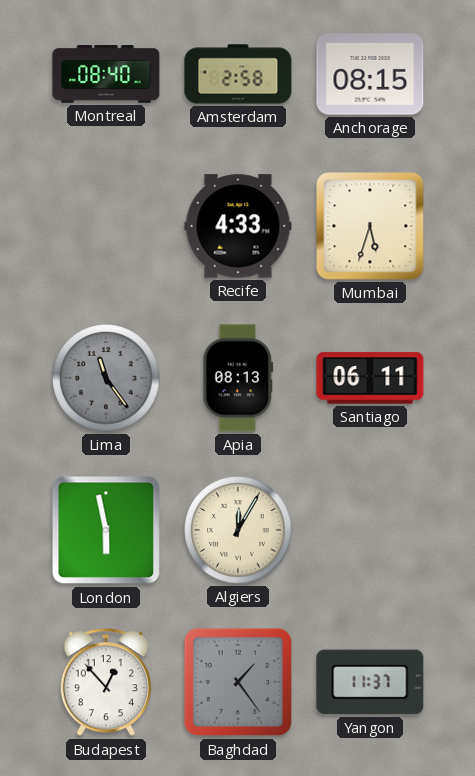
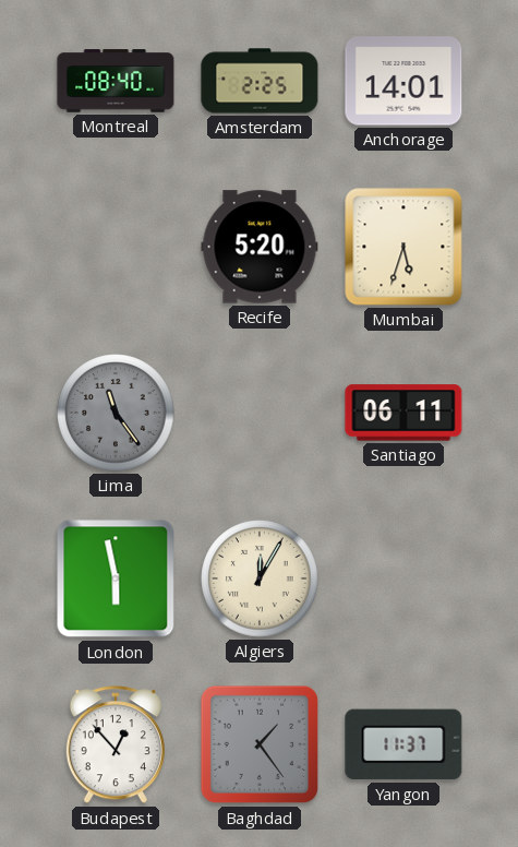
Amsterdam: 2:58 -> 2:25 (260, 81)
Anchorage: 08:15 -> 14:01 (403, 81)
Recife: 4:33 -> 5:20 (260, 247)
Apia: 08:13 -> none (238, 378)
